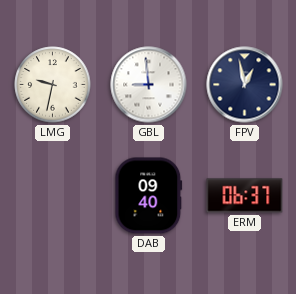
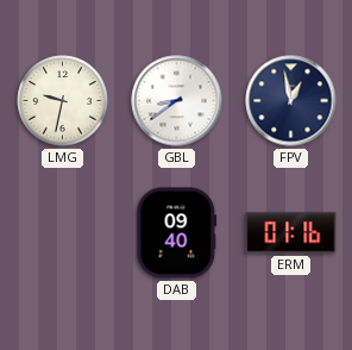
GBL: 8:59 -> 8:39 (177, 101)
ERM: 06:37 -> 01:16 (291, 233)
